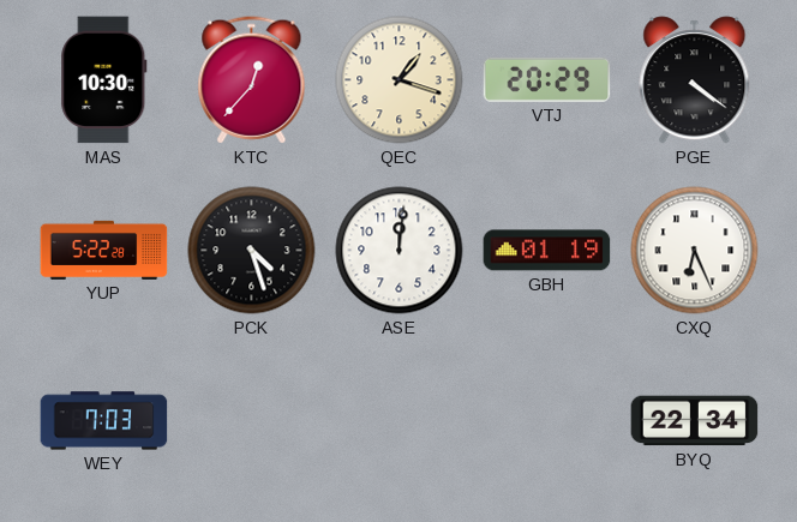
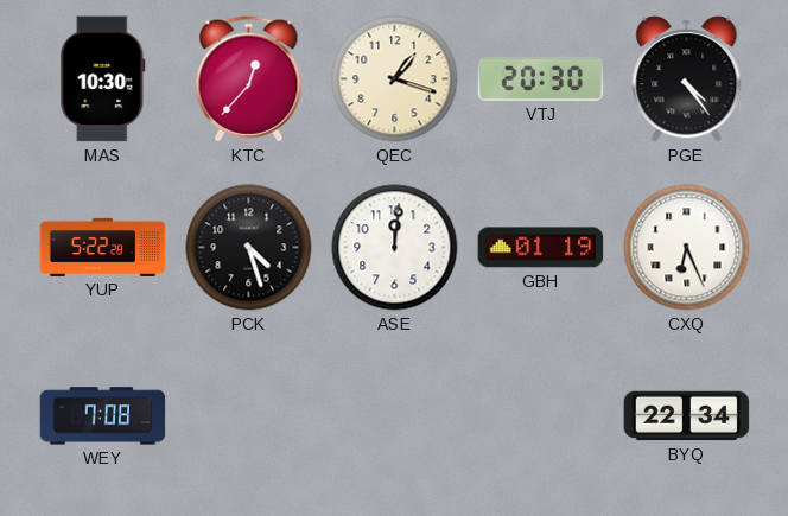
VTJ: 20:29 -> 20:30 (541, 78)
PGE: 4:21 -> 4:24 (687, 79)
WEY: 7:03 -> 7:08 (103, 416)
